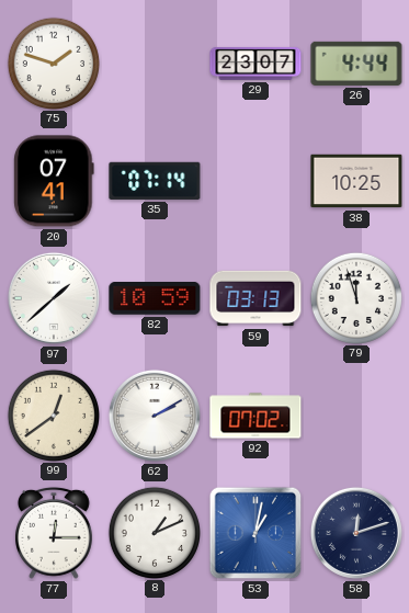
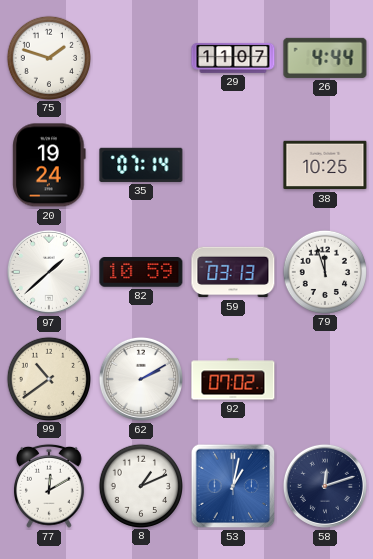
29: 23:07 -> 11:07 (233, 58)
20: 07:41 -> 19:24 (49, 165)
99: 12:39 -> 10:39 (48, 378)
77: 12:15 -> 12:10 (50, 486)
